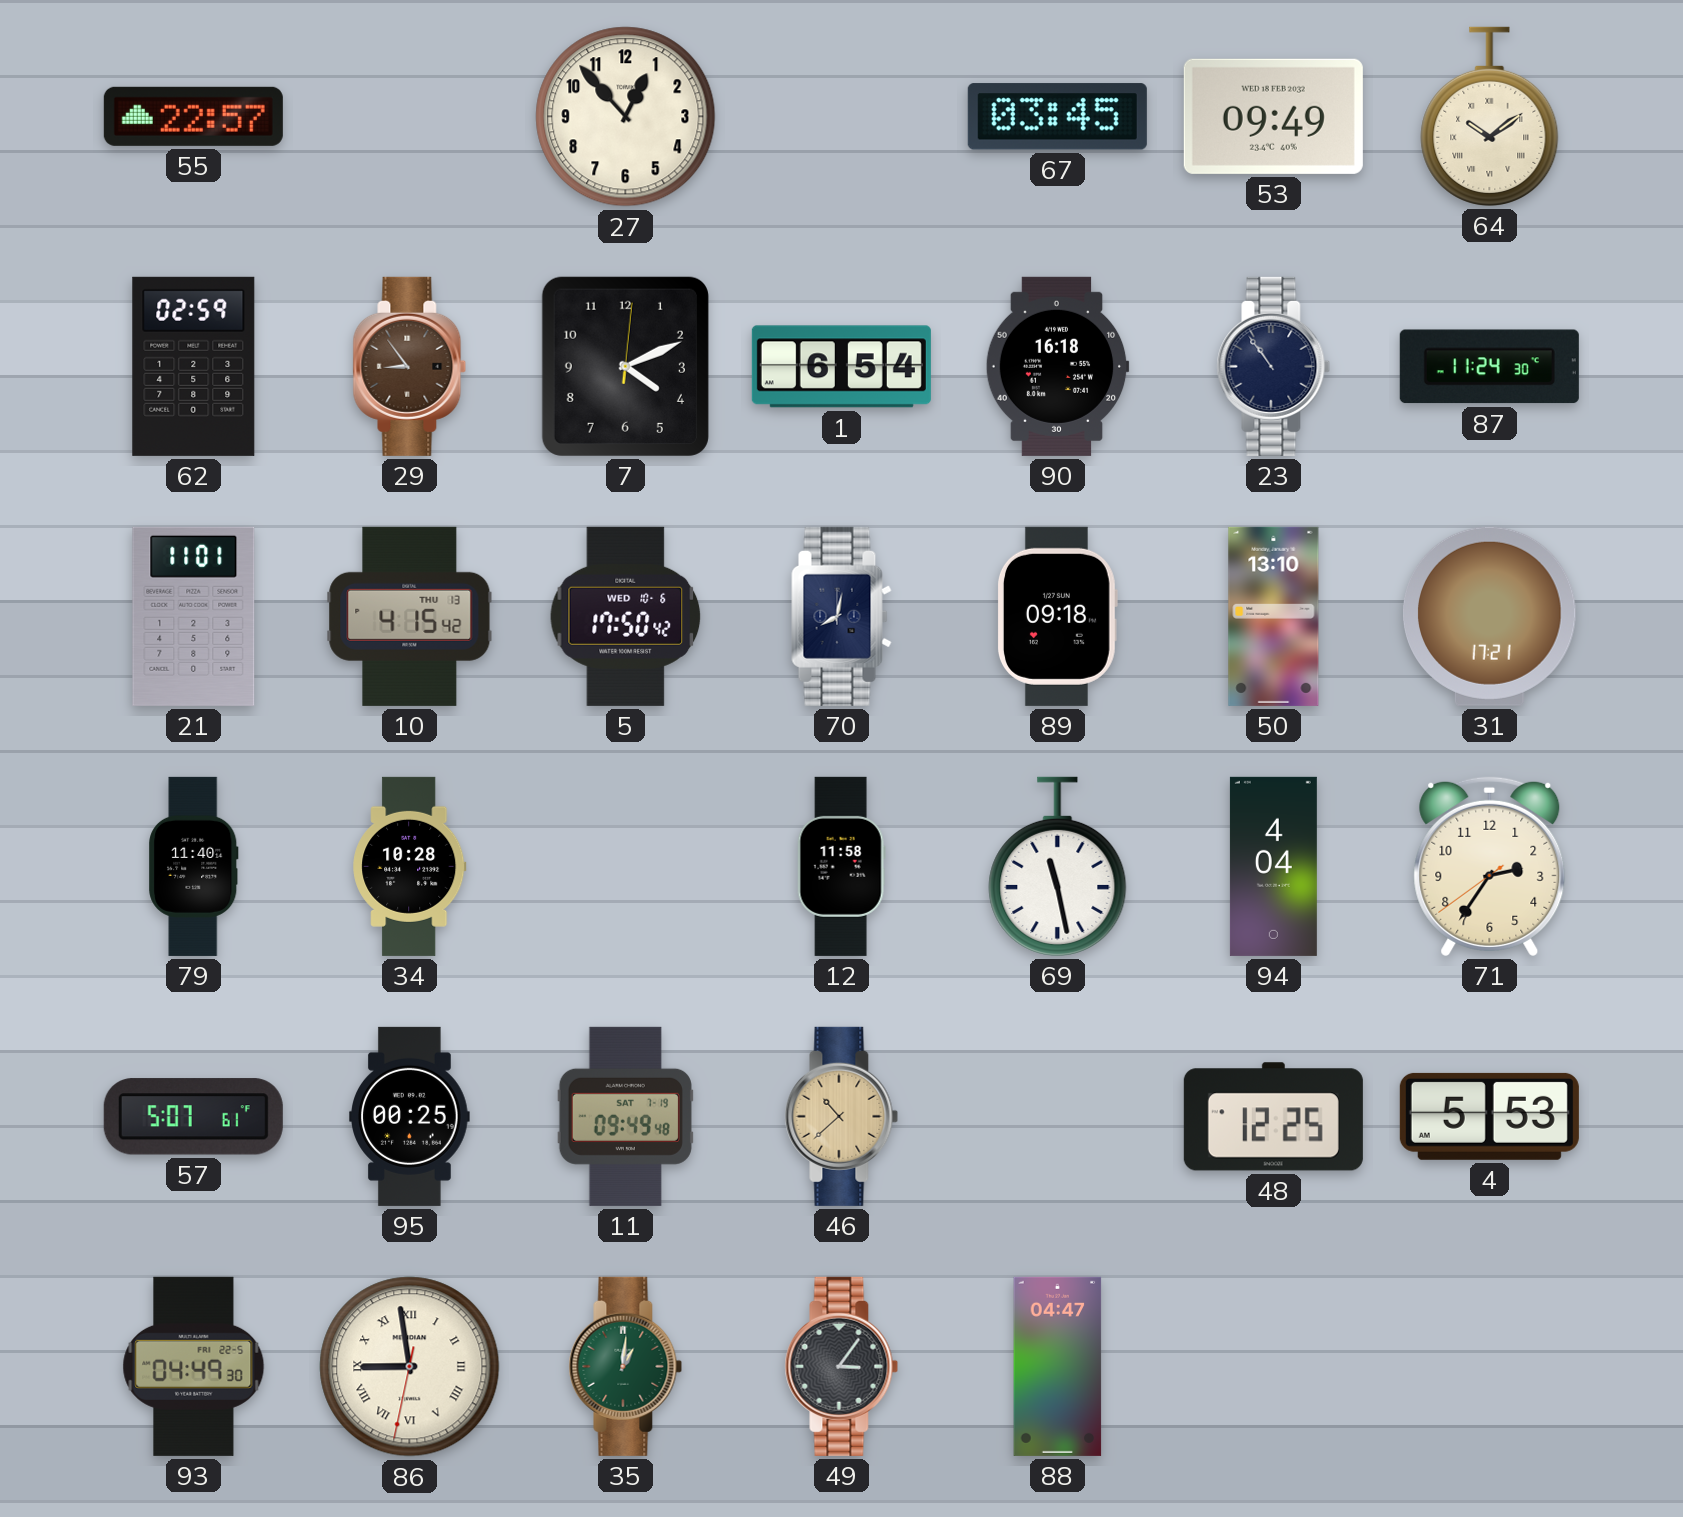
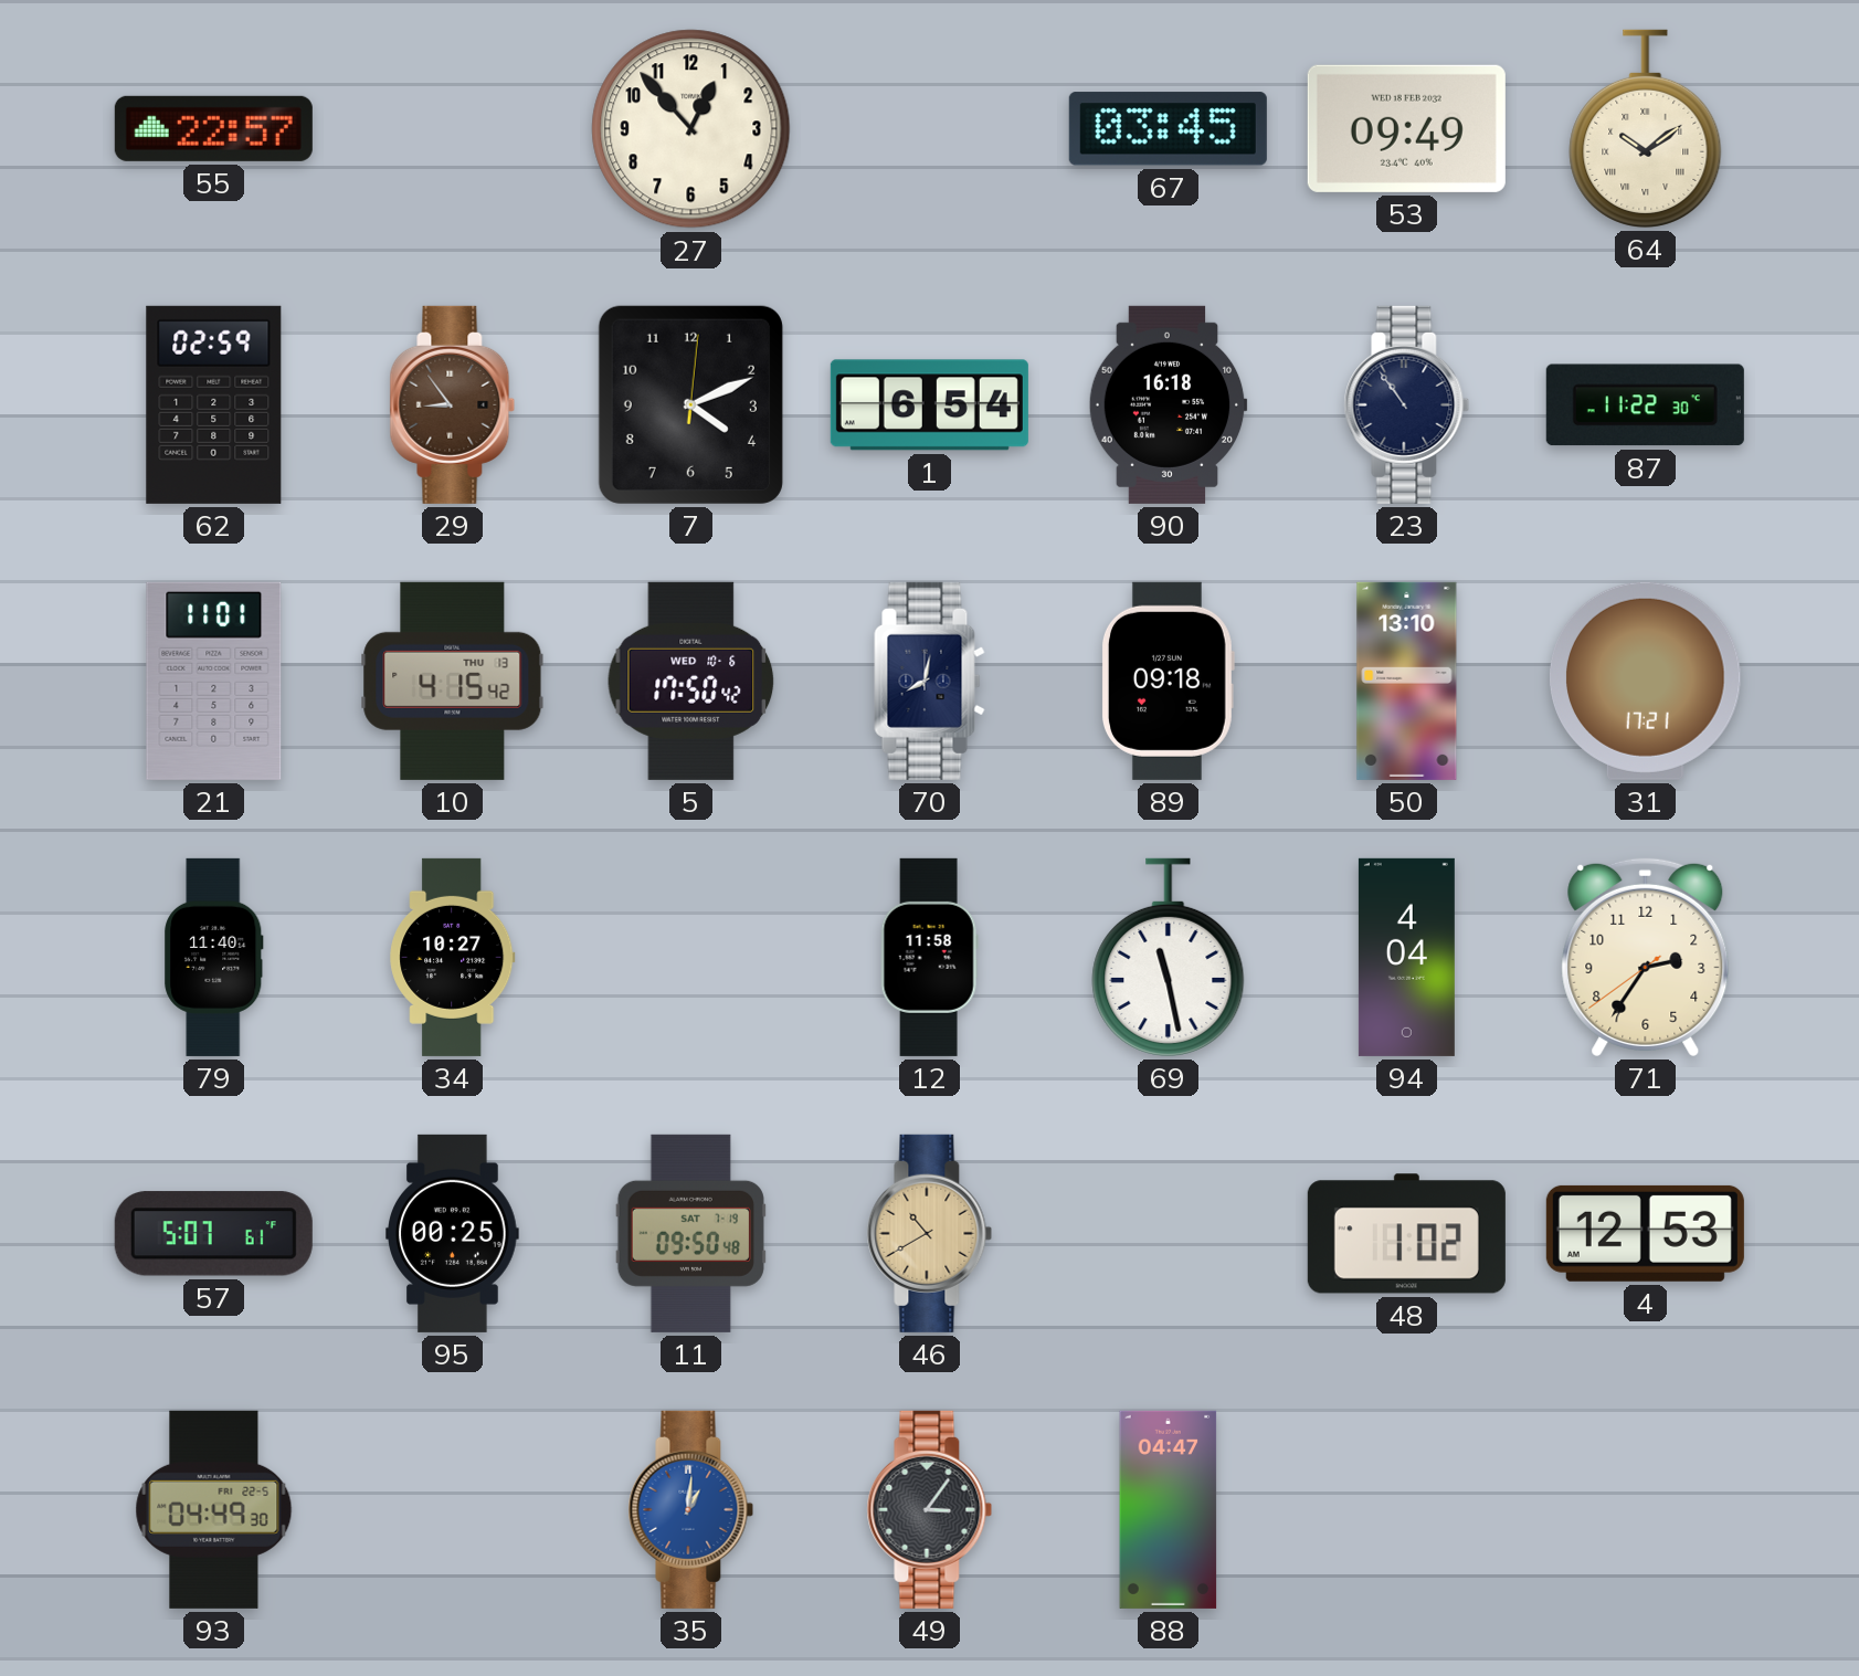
87: 11:24 -> 11:22 (1645, 405)
34: 10:28 -> 10:27 (453, 957)
11: 09:49 -> 09:50 (690, 1233)
46: 10:38 -> 10:40 (930, 1233)
48: 12:25 -> 1:02 (1406, 1234)
4: 5:53 -> 12:53 (1645, 1233)
86: 8:58 -> none (410, 1367)
35 dial: green -> blue (691, 1509)
